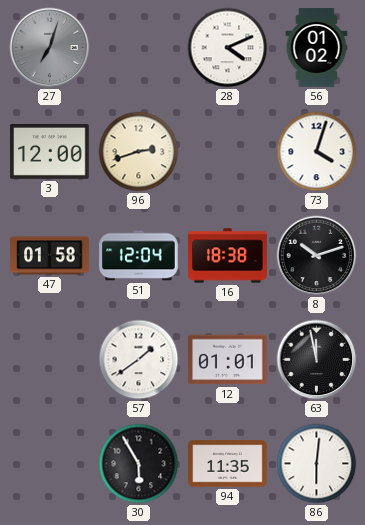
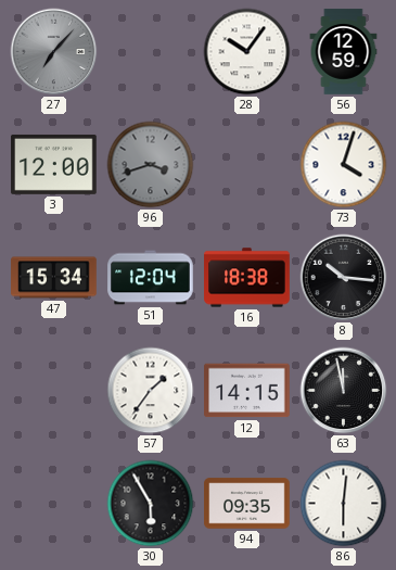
27: 7:03 -> 7:07 (54, 52)
28: 4:11 -> 10:06 (247, 52)
56: 01:02 -> 12:59 (344, 52)
96: 2:42 -> 3:42 (151, 165)
96 dial: cream -> grey (151, 165)
47: 01:58 -> 15:34 (54, 278)
8: 10:12 -> 10:16 (344, 278)
57: 1:39 -> 1:36 (151, 391)
12: 01:01 -> 14:15 (247, 391)
94: 11:35 -> 09:35 (247, 504)
